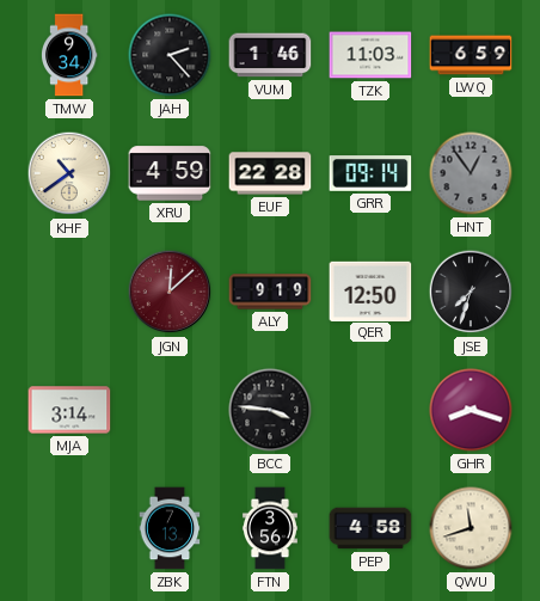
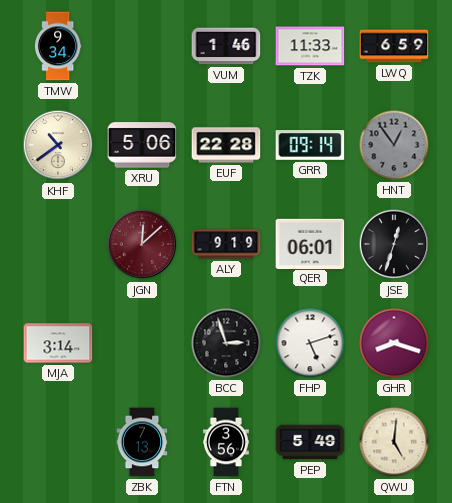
JAH: 2:23 -> none (170, 55)
TZK: 11:03 -> 11:33 (310, 46)
XRU: 4:59 -> 5:06 (142, 145)
QER: 12:50 -> 06:01 (310, 243)
JSE: 7:33 -> 12:33 (394, 244)
BCC: 3:46 -> 2:57 (226, 343)
FHP: none -> 5:12 (310, 343)
PEP: 4:58 -> 5:49 (310, 442)
QWU: 11:42 -> 5:01 (394, 442)
